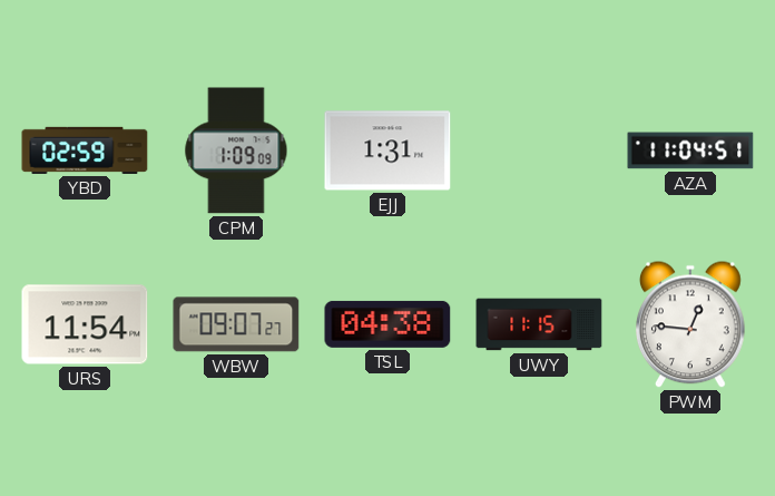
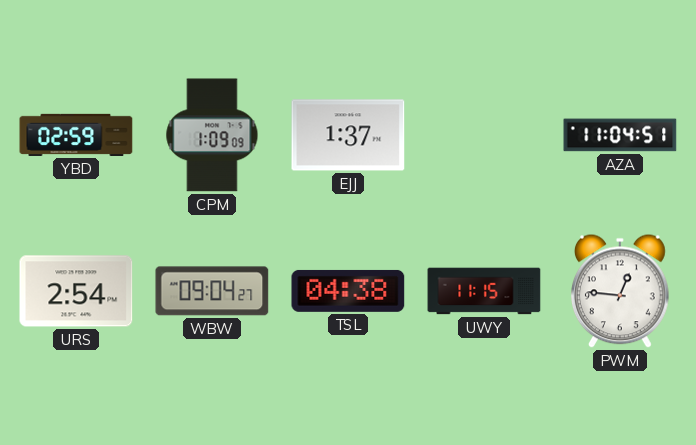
EJJ: 1:31 -> 1:37 (348, 135)
URS: 11:54 -> 2:54 (76, 291)
WBW: 09:07 -> 09:04 (212, 291)
